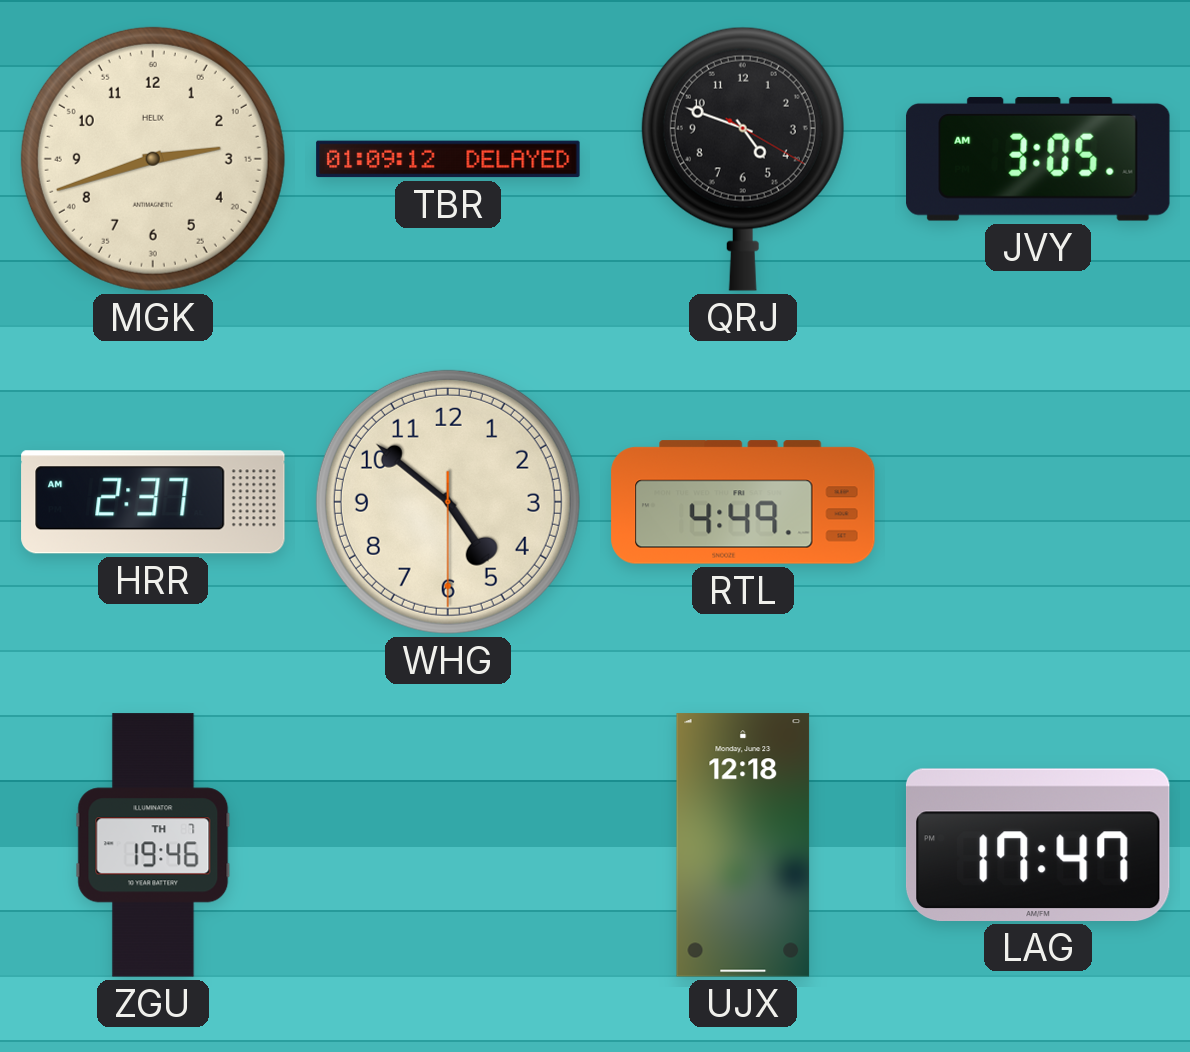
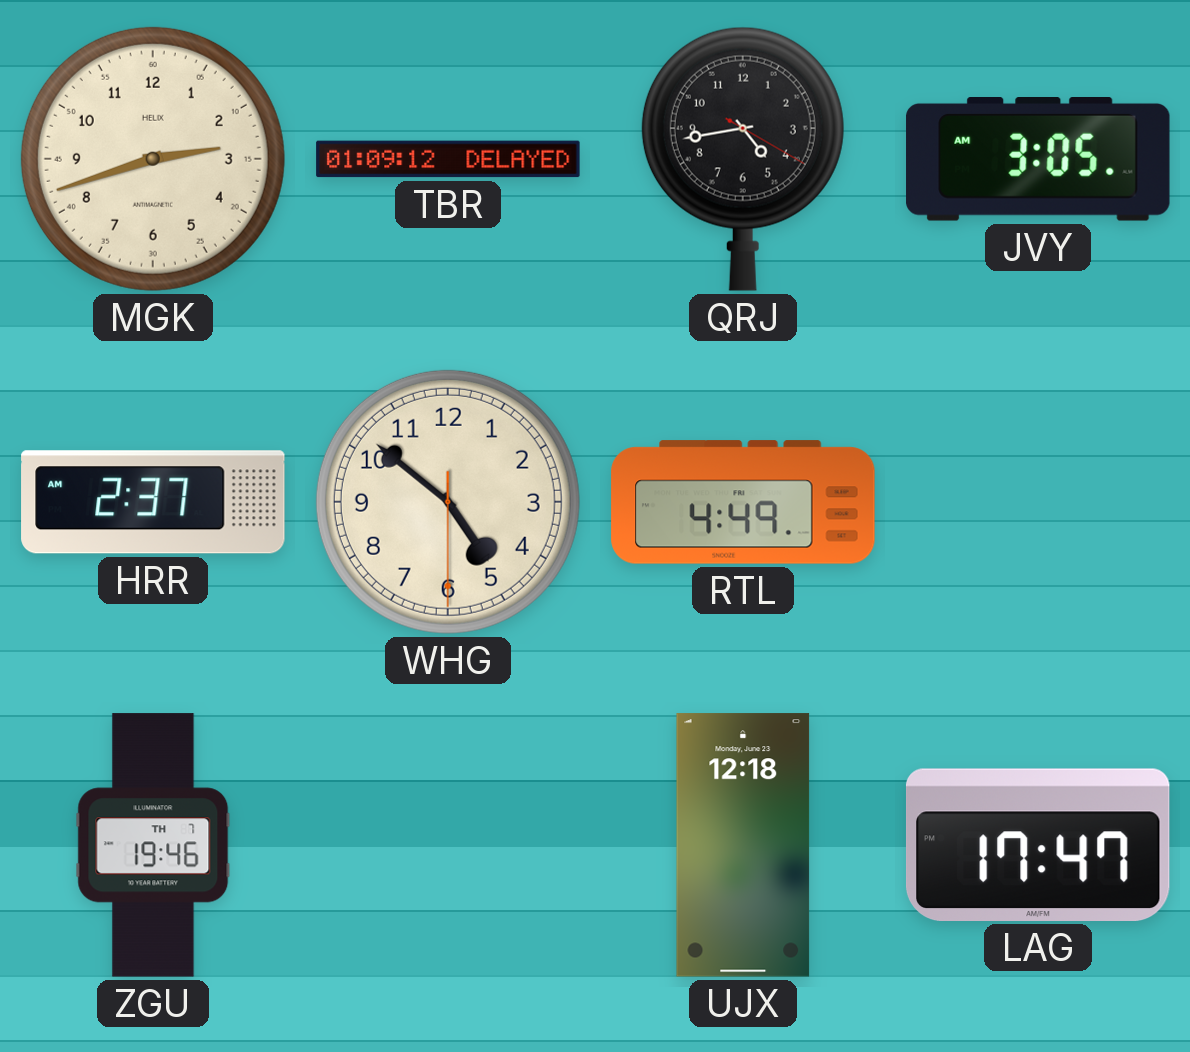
QRJ: 4:48 -> 4:43 (743, 159)
